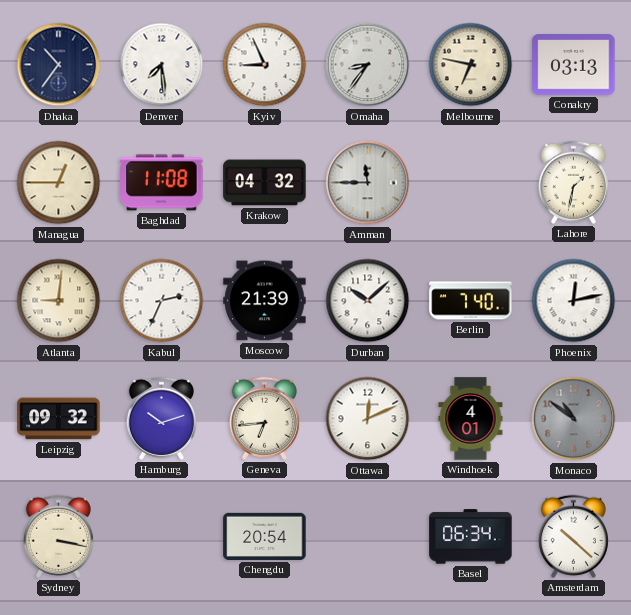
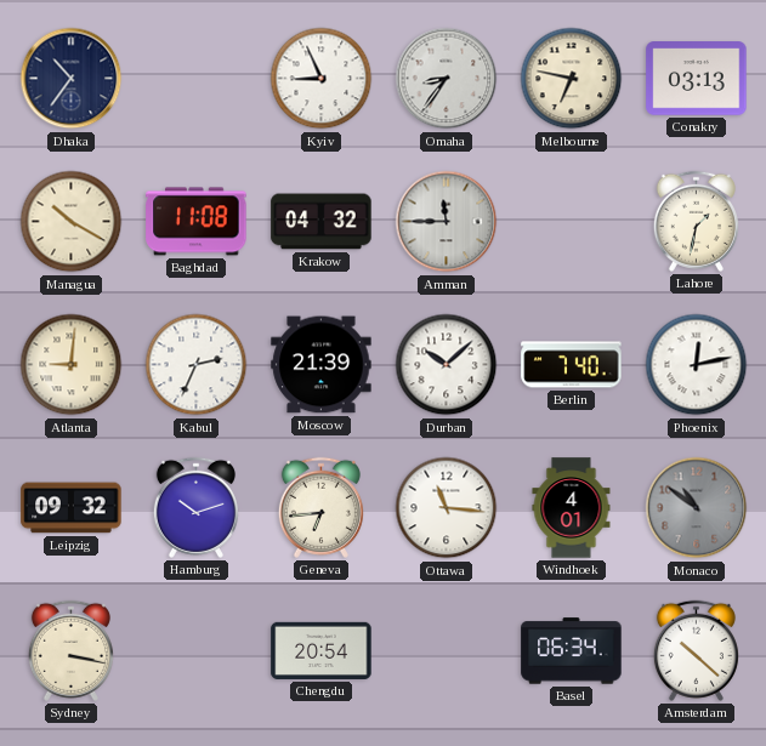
Denver: 7:29 -> none (162, 65)
Managua: 12:45 -> 10:20 (72, 222)
Ottawa: 12:11 -> 11:16 (447, 508)
